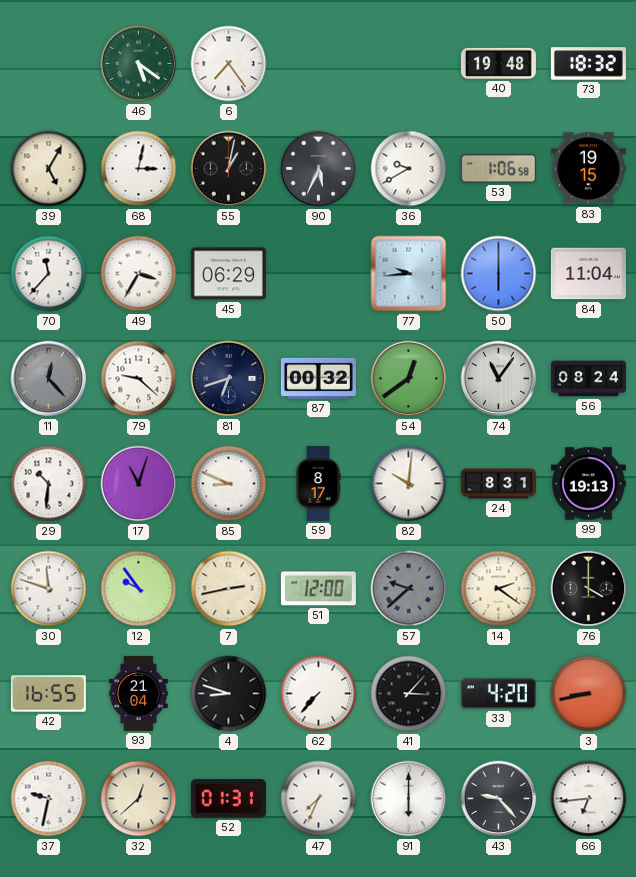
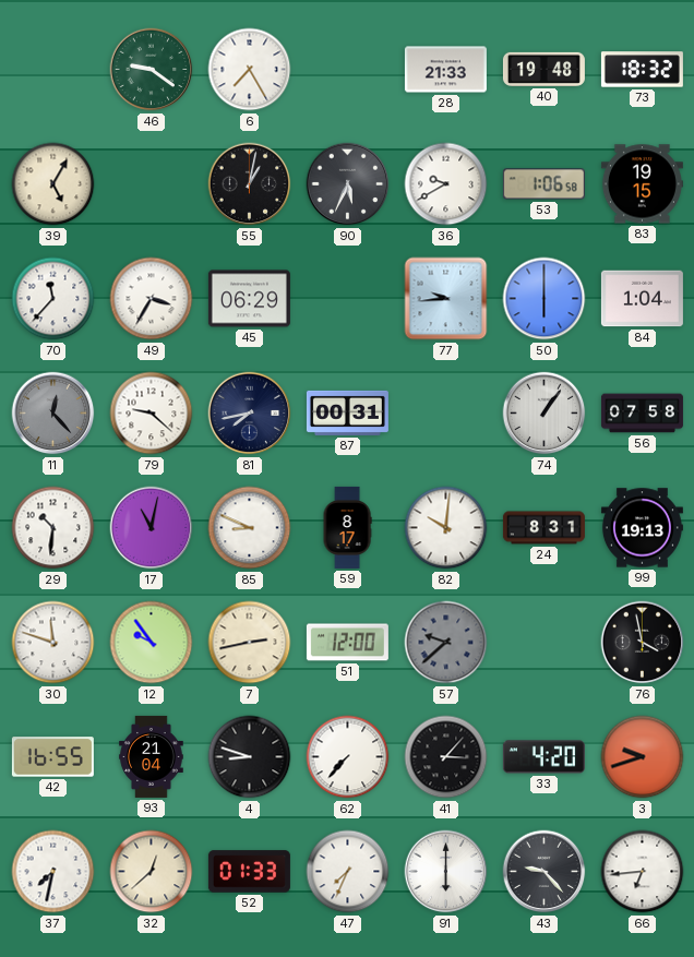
46: 5:21 -> 9:21 (152, 70)
6: 7:24 -> 7:25 (250, 70)
28: none -> 21:33 (445, 70)
68: 3:02 -> none (139, 169)
84: 11:04 -> 1:04 (642, 299)
81: 6:42 -> 7:43 (250, 414)
87: 00:32 -> 00:31 (347, 412)
54: 12:39 -> none (409, 379)
74: 11:06 -> 1:06 (545, 414)
56: 08:24 -> 07:58 (642, 414)
17: 11:03 -> 11:02 (152, 528)
14: 2:21 -> none (499, 589)
76: 4:00 -> 3:58 (643, 643)
3: 8:43 -> 9:42 (643, 757)
37: 9:32 -> 7:32 (53, 872)
52: 01:31 -> 01:33 (249, 872)
